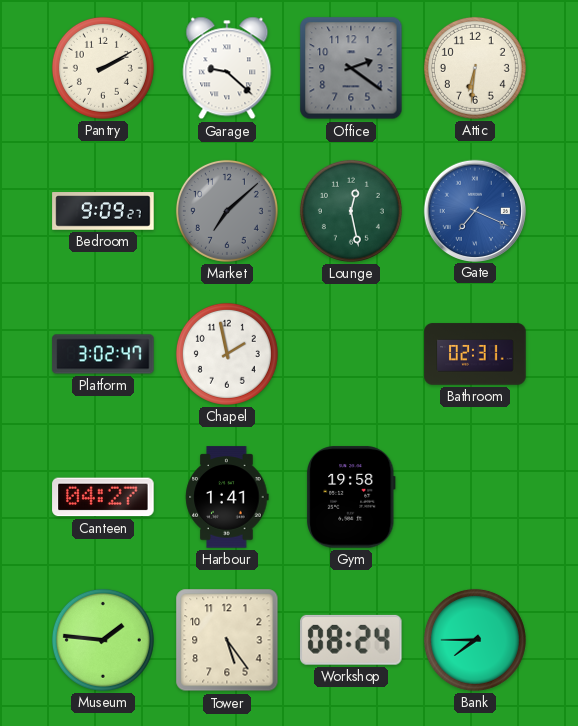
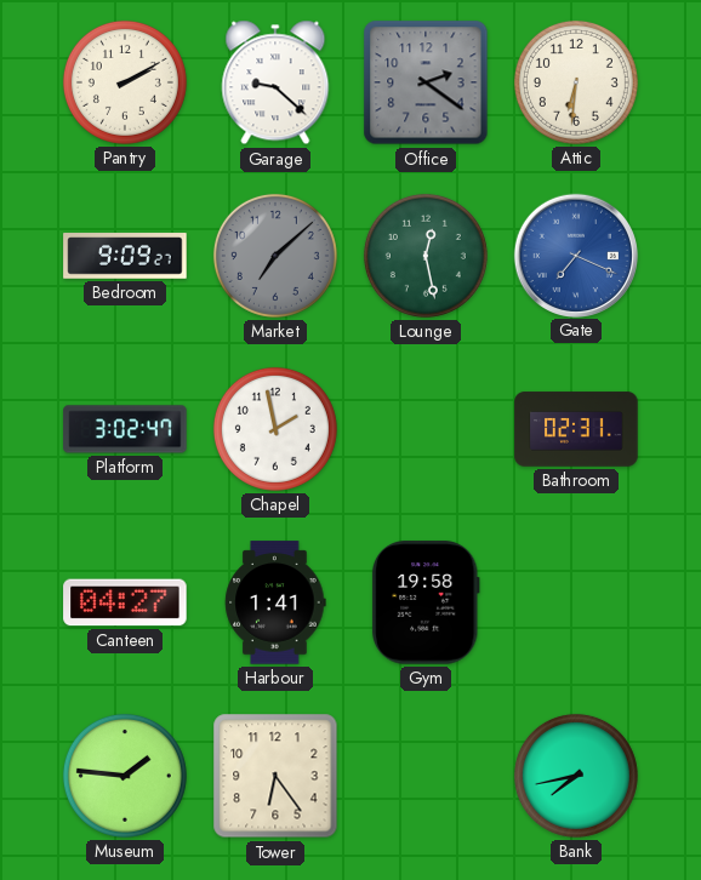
Tower: 5:24 -> 6:24 (275, 776)
Workshop: 08:24 -> none (352, 640)
Bank: 7:45 -> 7:43 (576, 776)
